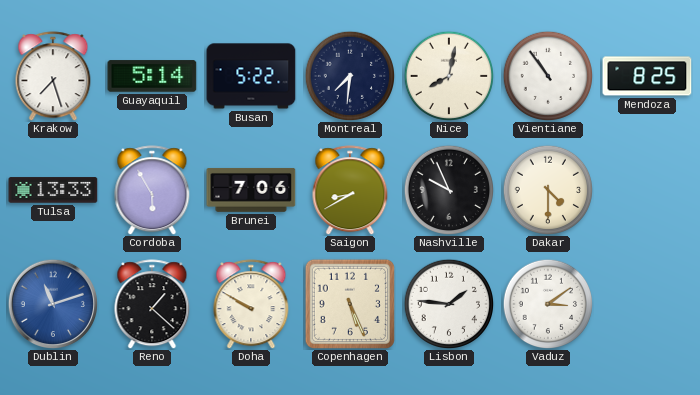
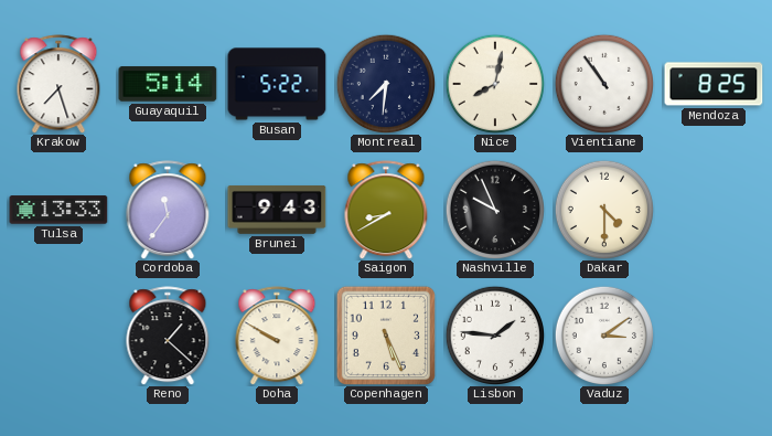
Cordoba: 5:55 -> 11:36 (168, 210)
Brunei: 7:06 -> 9:43 (277, 210)
Dublin: 11:12 -> none (52, 303)
